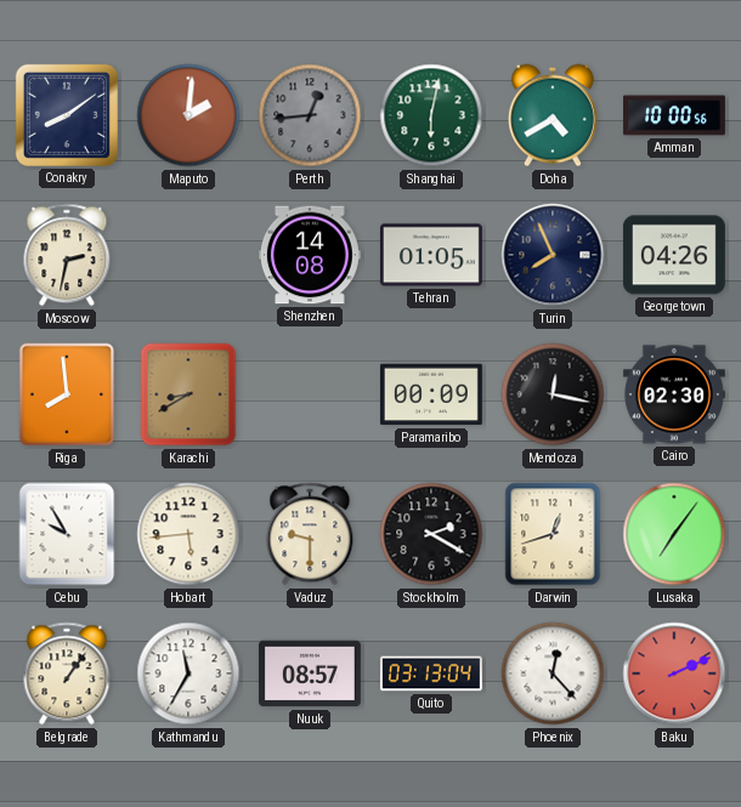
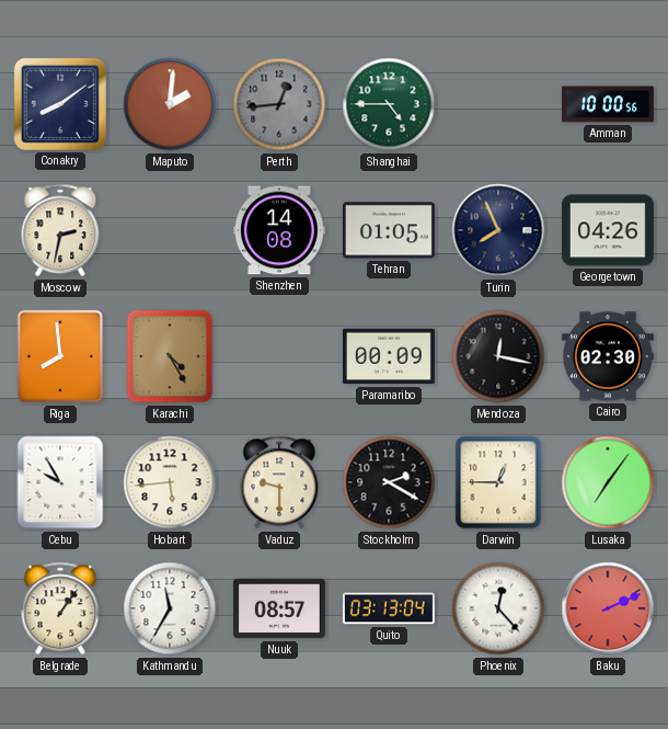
Shanghai: 6:02 -> 4:45 (389, 104)
Doha: 4:40 -> none (553, 115)
Karachi: 8:40 -> 4:25 (170, 356)
Darwin: 12:42 -> 12:45 (498, 482)
